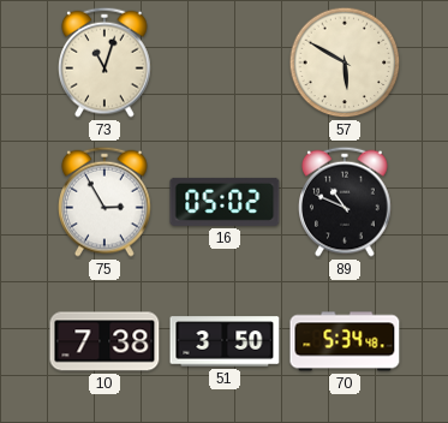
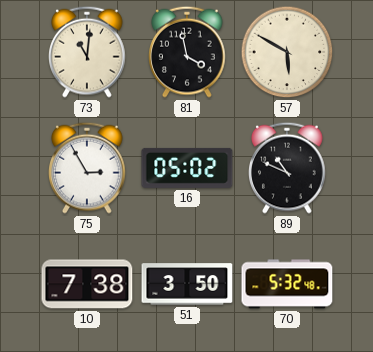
73: 11:03 -> 11:01 (88, 52)
81: none -> 3:58 (188, 52)
70: 5:34 -> 5:32 (287, 284)
